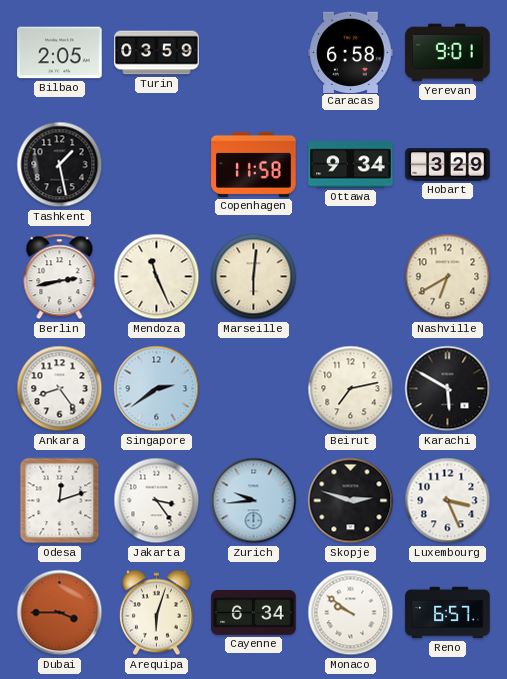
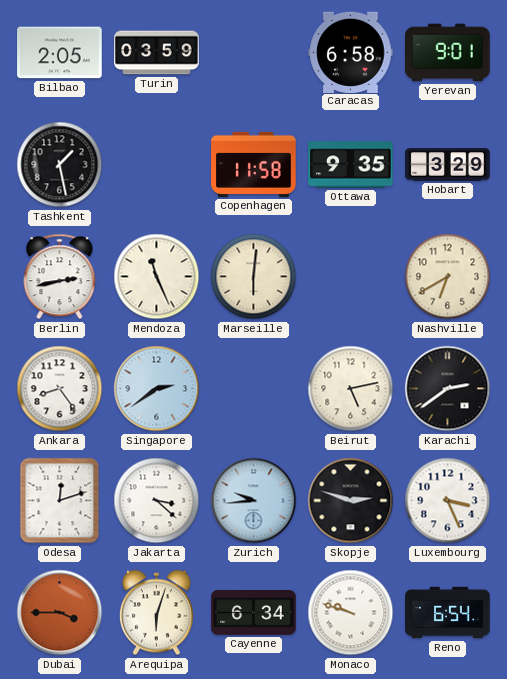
Ottawa: 9:34 -> 9:35 (351, 165)
Beirut: 7:13 -> 5:13 (351, 389)
Karachi: 5:50 -> 2:39 (448, 389)
Jakarta: 3:24 -> 3:22 (157, 501)
Monaco: 9:51 -> 9:48 (351, 613)
Reno: 6:57 -> 6:54 (448, 613)
